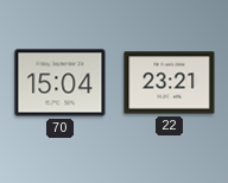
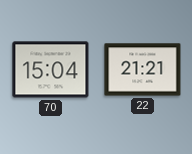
22: 23:21 -> 21:21 (143, 70)
